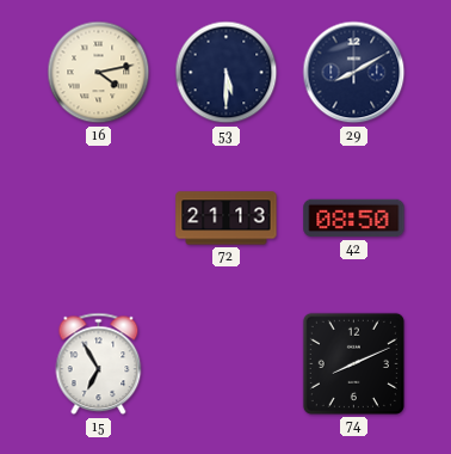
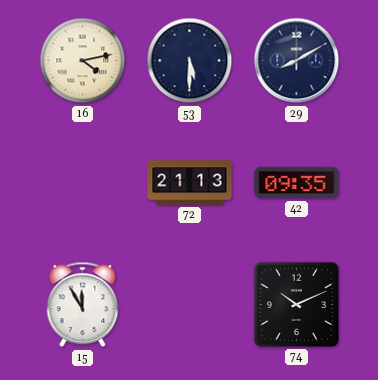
42: 08:50 -> 09:35 (297, 183)
15: 6:55 -> 11:55 (83, 305)
74: 8:11 -> 10:11 (296, 304)
